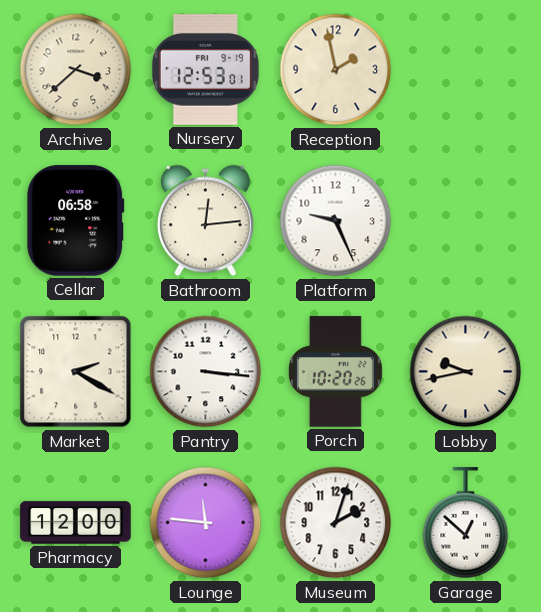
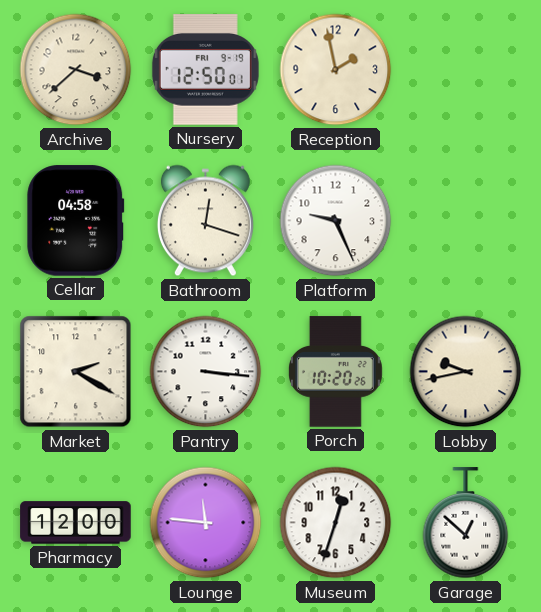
Nursery: 12:53 -> 12:50 (205, 70)
Cellar: 06:58 -> 04:58 (76, 221)
Bathroom: 12:14 -> 12:18 (205, 221)
Museum: 2:03 -> 12:33 (336, 523)
